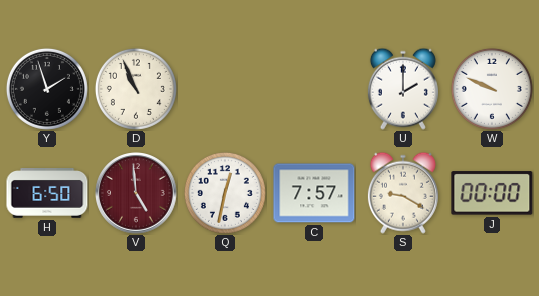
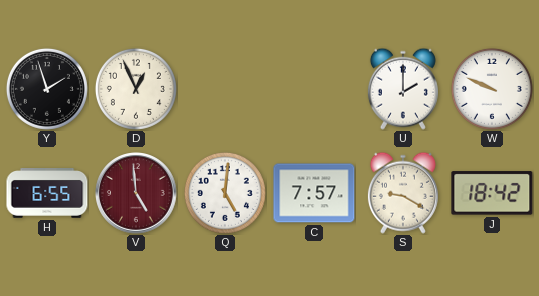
D: 10:56 -> 12:56 (136, 89)
H: 6:50 -> 6:55 (47, 194)
Q: 12:32 -> 5:01 (225, 193)
J: 00:00 -> 18:42 (492, 193)
